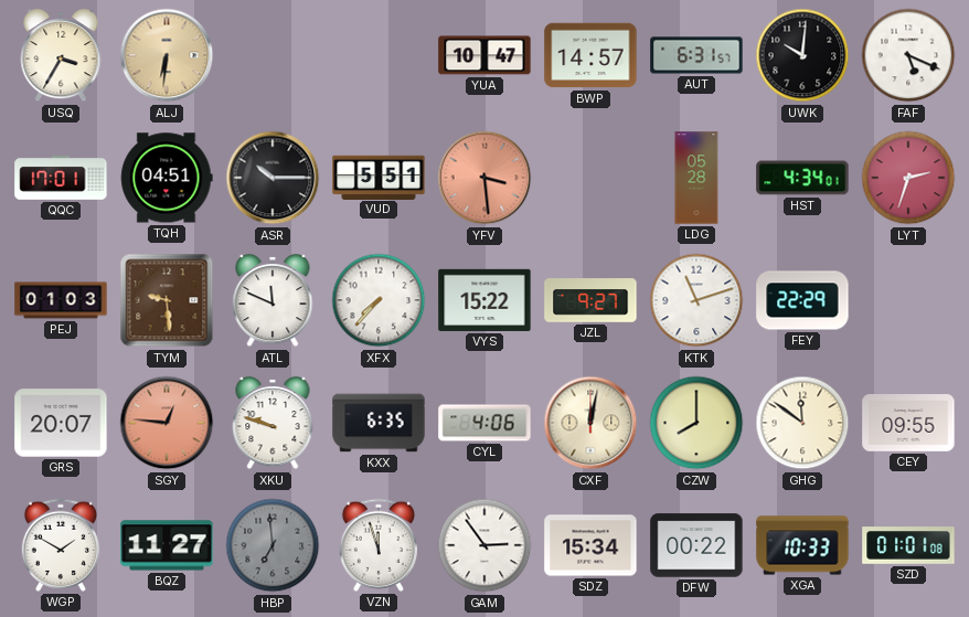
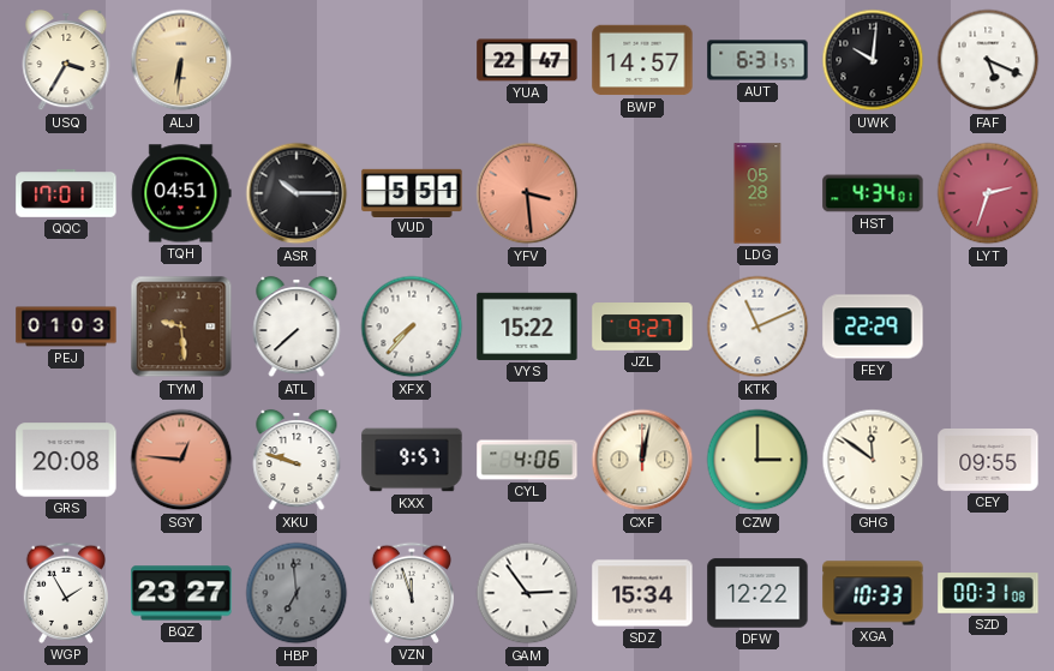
YUA: 10:47 -> 22:47 (527, 60)
ATL: 11:49 -> 7:38 (297, 326)
KTK: 11:12 -> 11:11 (757, 326)
GRS: 20:07 -> 20:08 (66, 460)
KXX: 6:35 -> 9:57 (412, 460)
CZW: 8:00 -> 3:00 (757, 460)
WGP: 1:50 -> 1:55 (65, 593)
BQZ: 11:27 -> 23:27 (181, 593)
DFW: 00:22 -> 12:22 (757, 593)
SZD: 01:01 -> 00:31 (988, 593)
